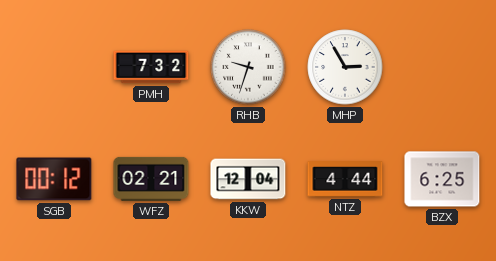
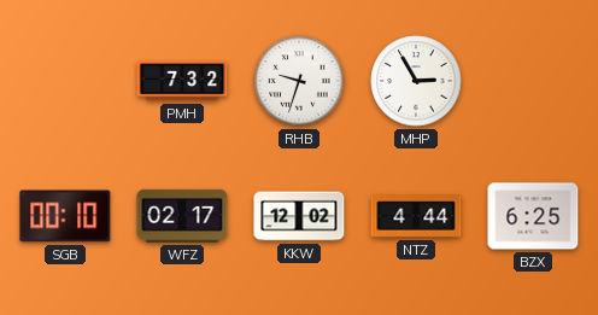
SGB: 00:12 -> 00:10 (65, 216)
WFZ: 02:21 -> 02:17 (182, 216)
KKW: 12:04 -> 12:02 (299, 216)
